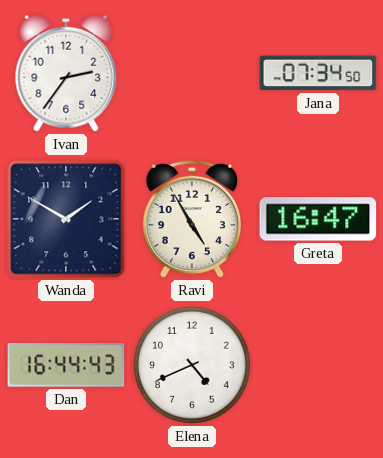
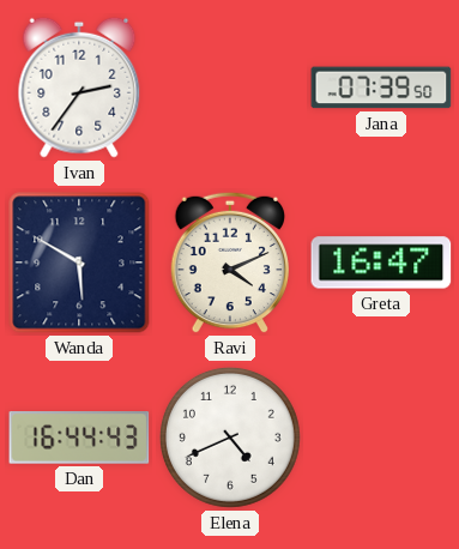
Jana: 07:34 -> 07:39 (381, 88)
Wanda: 1:50 -> 5:50 (79, 263)
Ravi: 4:55 -> 4:11 (229, 263)
